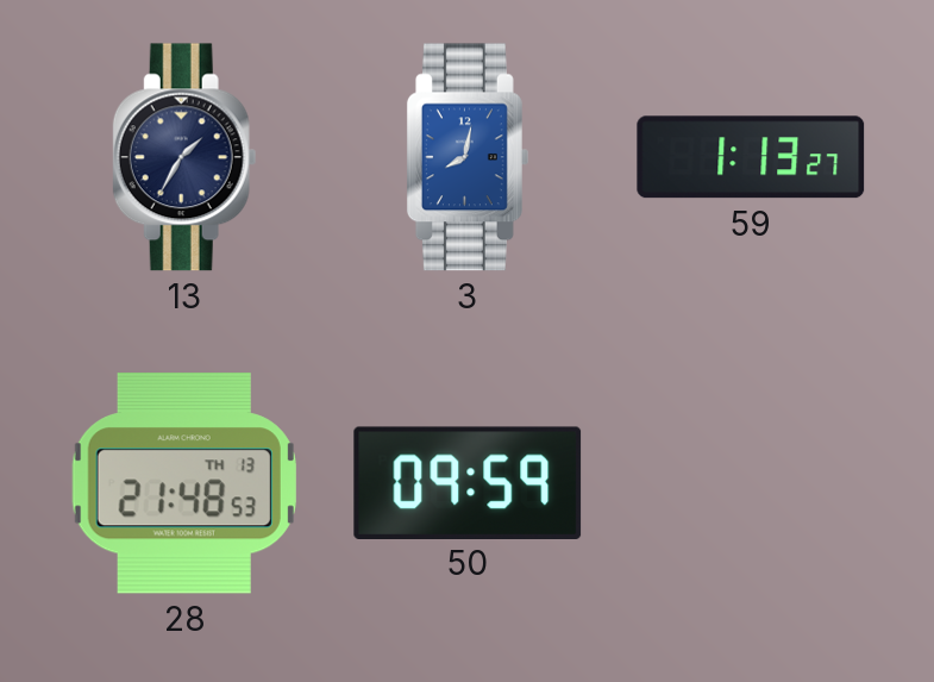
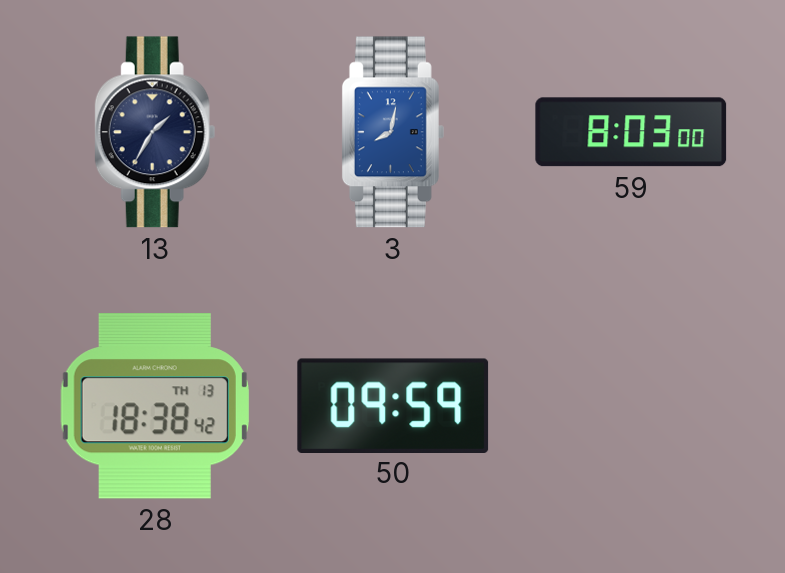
59: 1:13 -> 8:03 (631, 132)
28: 21:48 -> 18:38 (155, 406)
